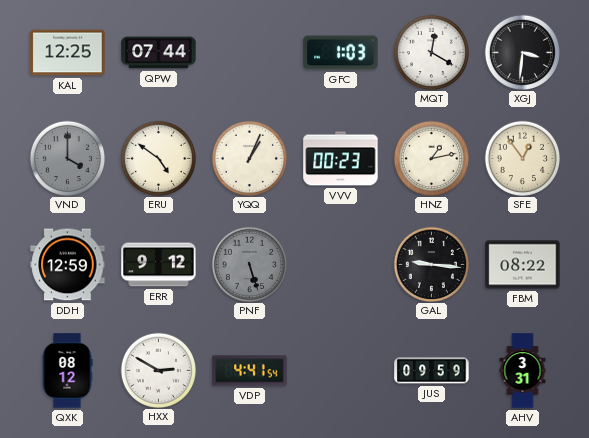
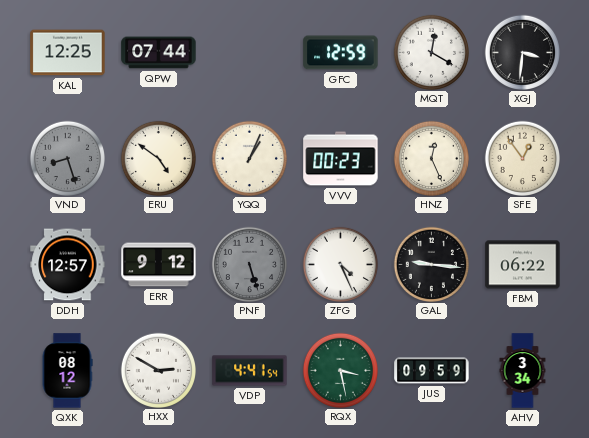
GFC: 1:03 -> 12:59 (341, 53)
VND: 4:00 -> 8:27 (67, 158)
HNZ: 1:13 -> 12:26 (431, 158)
DDH: 12:59 -> 12:57 (68, 265)
ZFG: none -> 4:26 (340, 264)
FBM: 08:22 -> 06:22 (523, 265)
RQX: none -> 3:28 (340, 370)
AHV: 3:31 -> 3:34 (523, 371)
